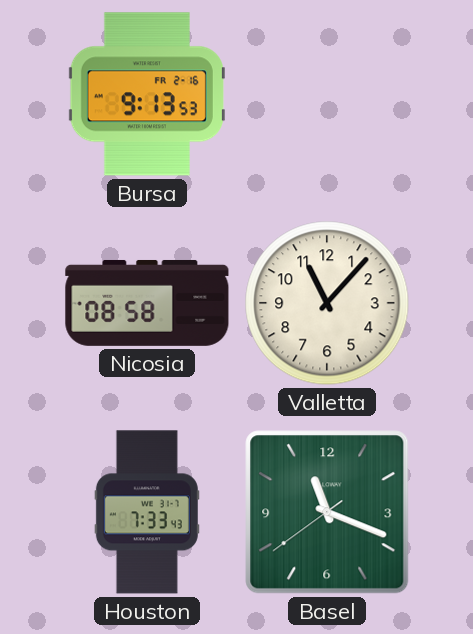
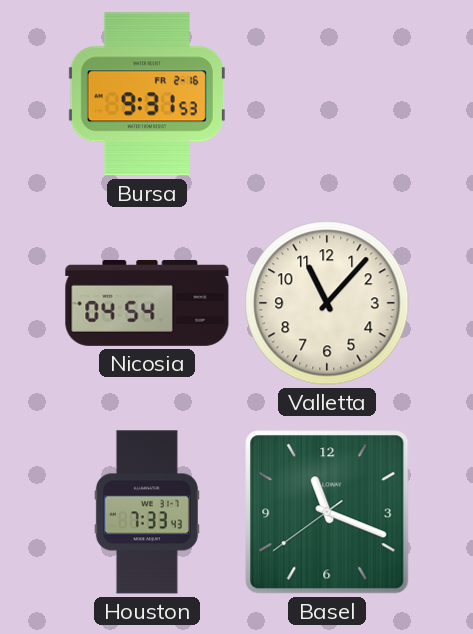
Bursa: 9:13 -> 9:31 (147, 94)
Nicosia: 08:58 -> 04:54 (147, 303)
